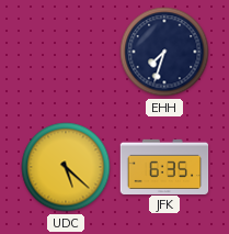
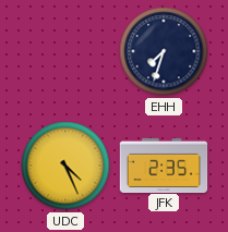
UDC: 5:22 -> 4:26 (65, 166)
JFK: 6:35 -> 2:35 (164, 164)
